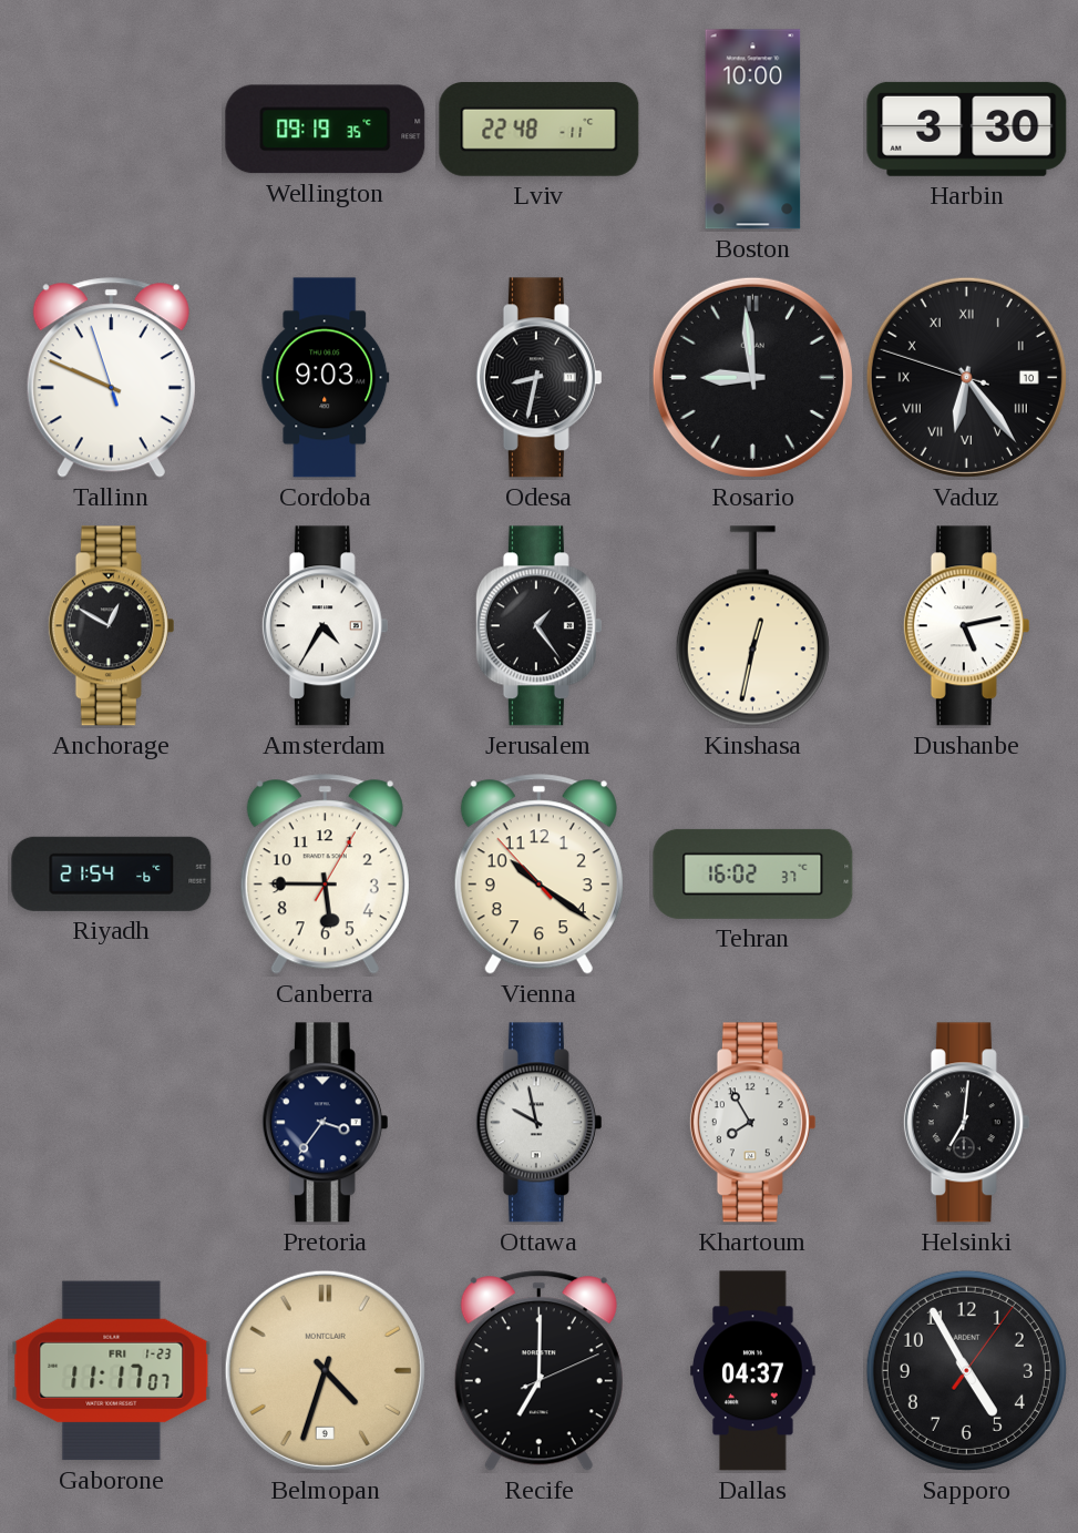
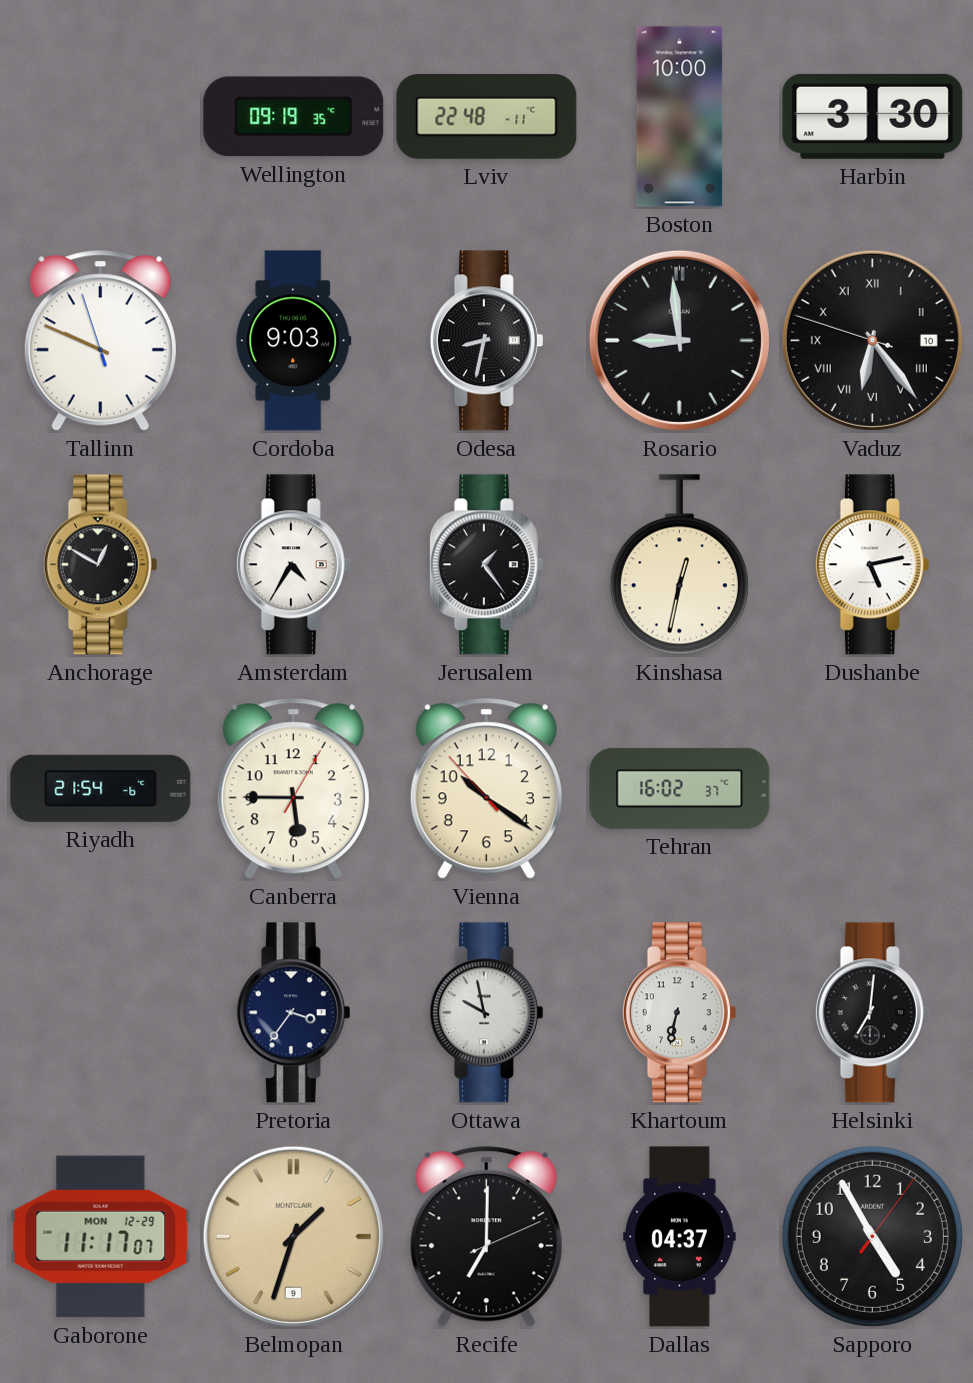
Khartoum: 7:55 -> 6:32 (679, 1013)
Gaborone date: FRI 1-23 -> MON 12-29 (101, 1237)
Belmopan: 4:33 -> 1:33 (293, 1236)
